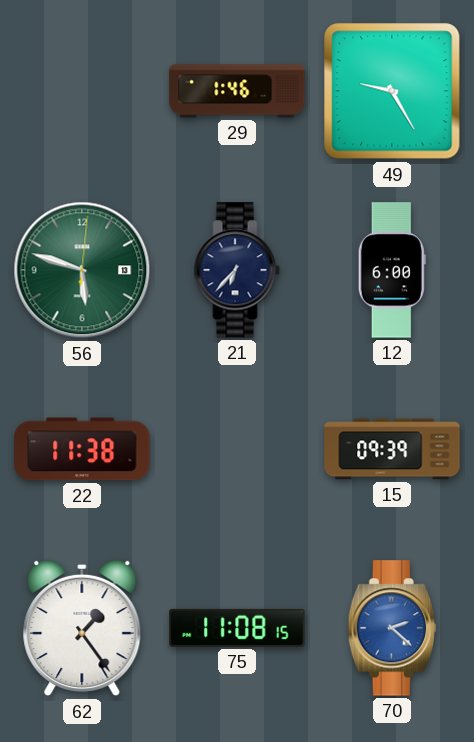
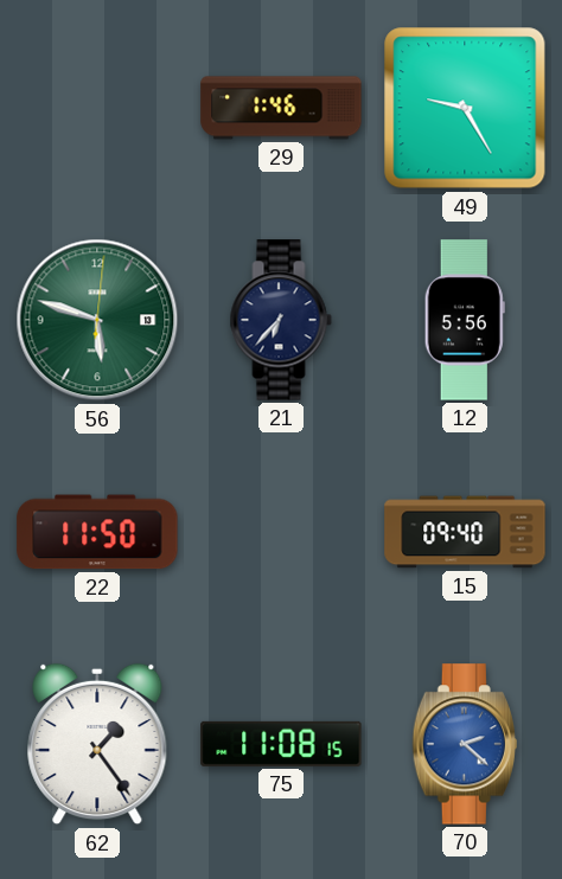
12: 6:00 -> 5:56 (465, 320)
22: 11:38 -> 11:50 (97, 532)
15: 09:39 -> 09:40 (465, 532)
